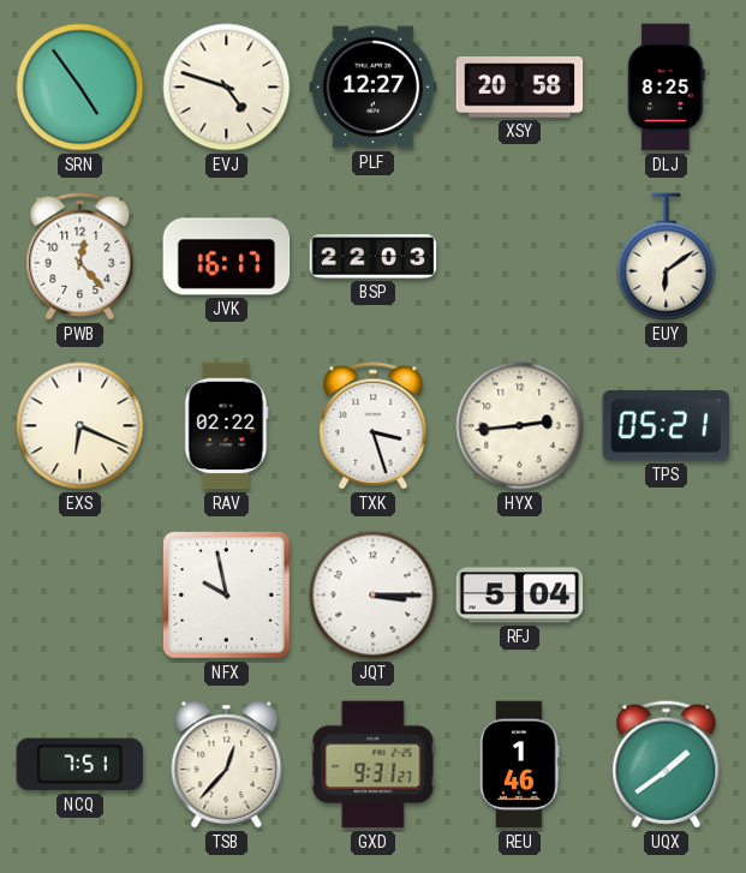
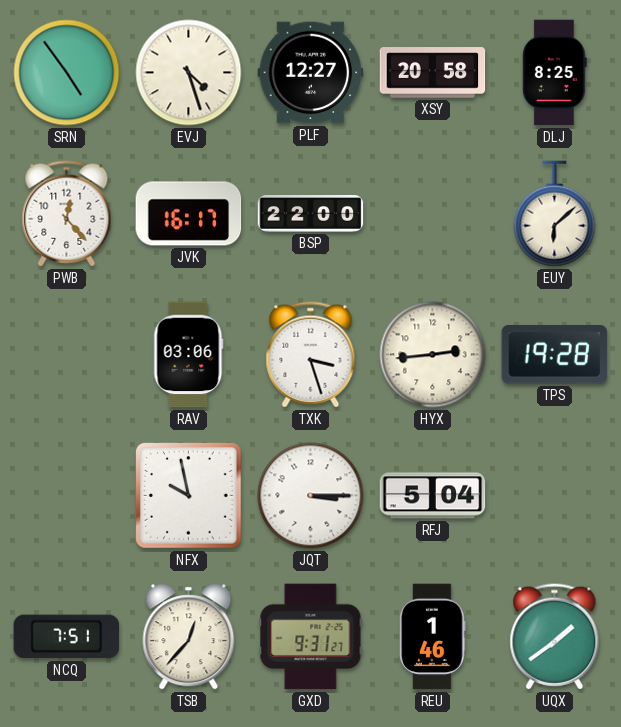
EVJ: 4:48 -> 4:27 (189, 73)
BSP: 22:03 -> 22:00 (311, 214)
EUY: 6:09 -> 6:08 (555, 214)
EXS: 6:19 -> none (80, 426)
RAV: 02:22 -> 03:06 (189, 355)
TPS: 05:21 -> 19:28 (555, 355)
